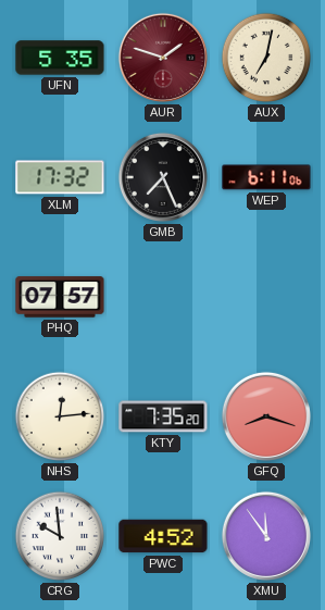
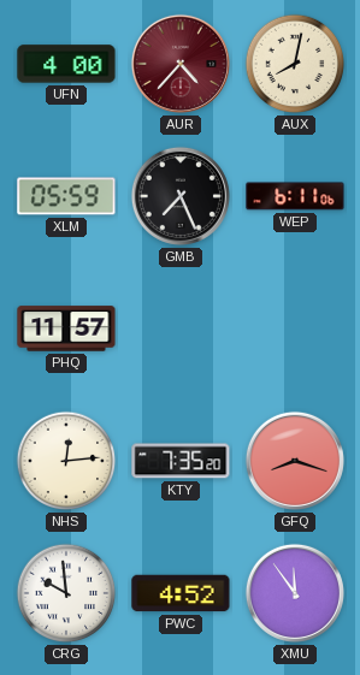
UFN: 5:35 -> 4:00 (66, 64)
AUR: 1:48 -> 4:37 (181, 64)
AUX: 7:02 -> 8:02 (295, 64)
XLM: 17:32 -> 05:59 (66, 196)
PHQ: 07:57 -> 11:57 (66, 328)
